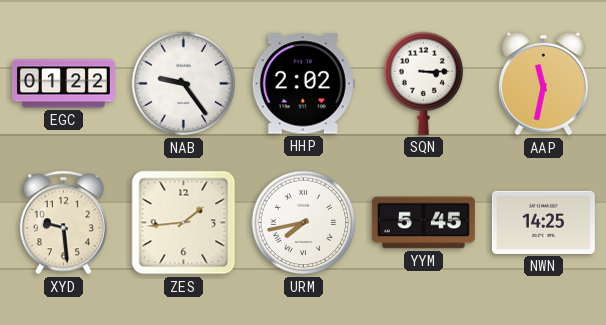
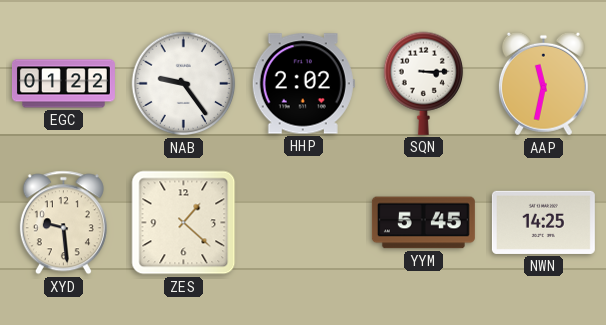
ZES: 1:44 -> 1:22 (184, 223)
URM: 7:43 -> none (304, 223)
